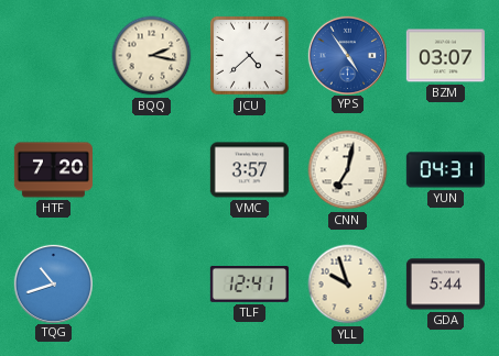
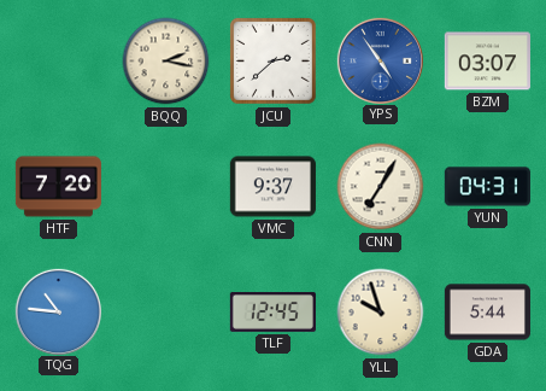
JCU: 4:38 -> 2:38 (272, 60)
VMC: 3:57 -> 9:37 (272, 187)
CNN: 7:02 -> 7:05 (381, 187)
TQG: 10:42 -> 10:46 (58, 311)
TLF: 12:41 -> 12:45 (272, 313)
